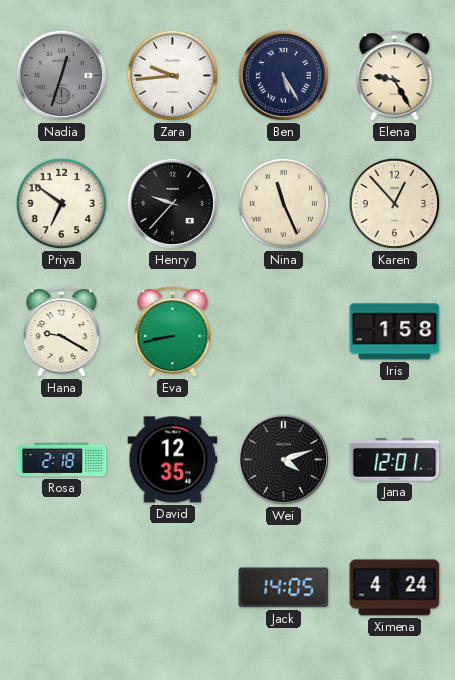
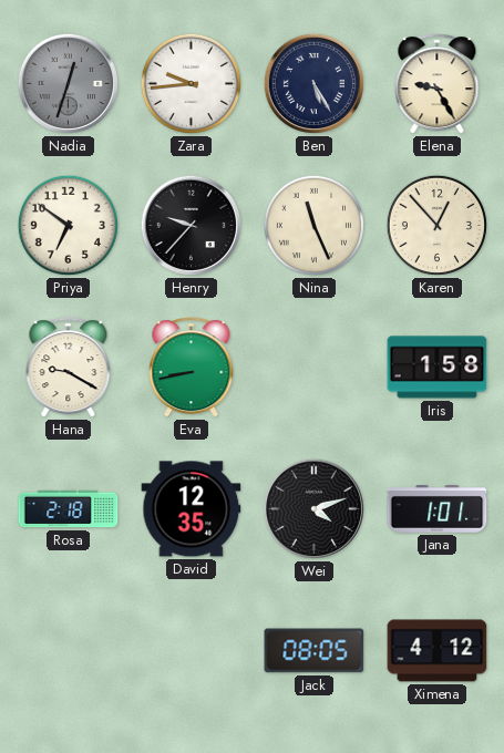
Jana: 12:01 -> 1:01 (438, 509)
Jack: 14:05 -> 08:05 (315, 651)
Ximena: 4:24 -> 4:12 (438, 651)
